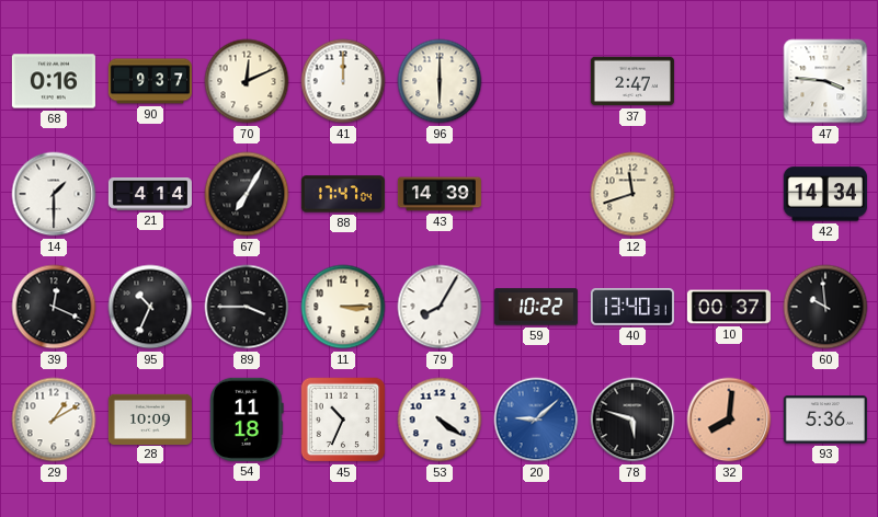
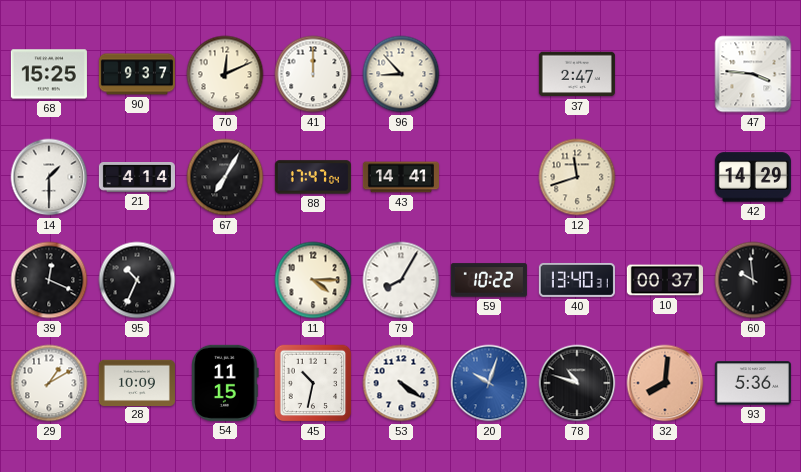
68: 0:16 -> 15:25 (49, 74)
96: 6:00 -> 8:53 (401, 74)
43: 14:39 -> 14:41 (401, 177)
42: 14:34 -> 14:29 (753, 177)
89: 3:45 -> none (247, 307)
11: 3:15 -> 4:15 (313, 280)
54: 11:18 -> 11:15 (225, 383)
45: 10:34 -> 10:32 (313, 383)
20: 9:08 -> 10:03 (489, 383)
78: 5:48 -> 10:48 (577, 383)
